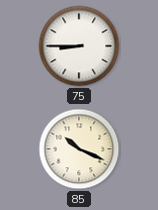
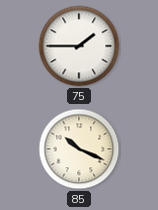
75: 8:45 -> 1:45 (79, 46)
